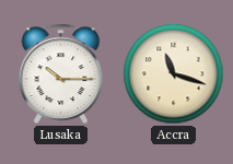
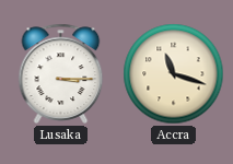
Lusaka: 10:15 -> 3:15 (61, 73)
